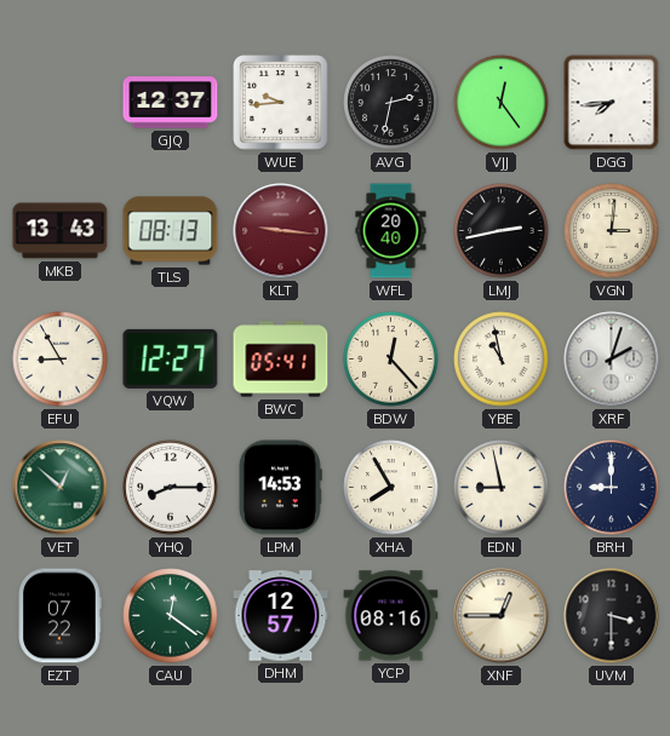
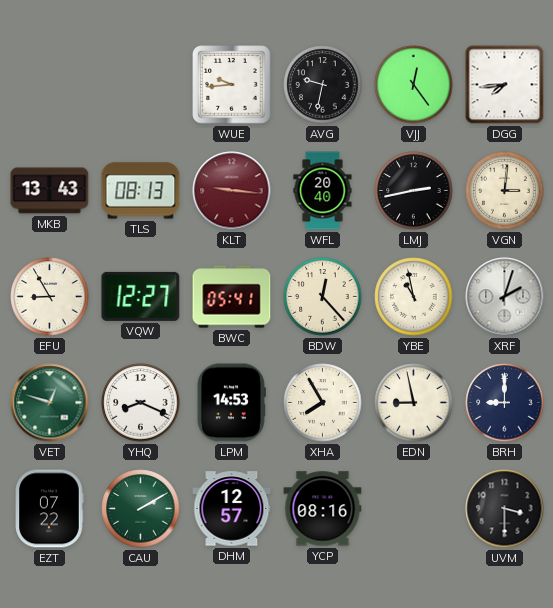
GJQ: 12:37 -> none (171, 103)
AVG: 2:32 -> 9:32 (323, 85)
VET: 12:52 -> 12:48 (50, 403)
YHQ: 8:15 -> 8:19 (141, 403)
CAU: 12:21 -> 2:10 (141, 509)
XNF: 12:45 -> none (502, 616)
